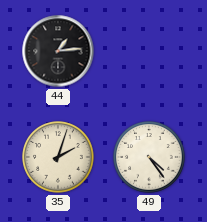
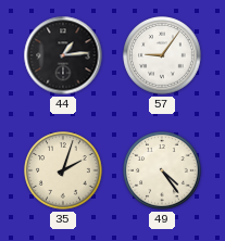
57: none -> 9:06 (162, 55)
